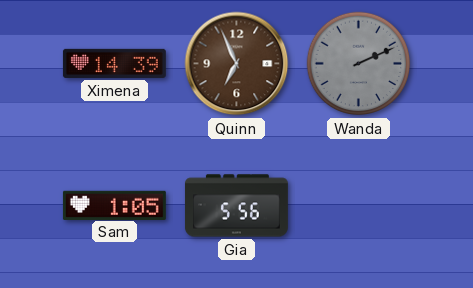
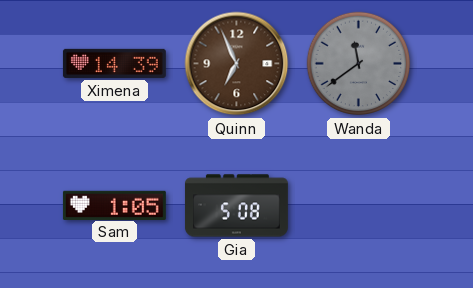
Wanda: 2:11 -> 11:39 (359, 64)
Gia: 5:56 -> 5:08 (236, 206)
